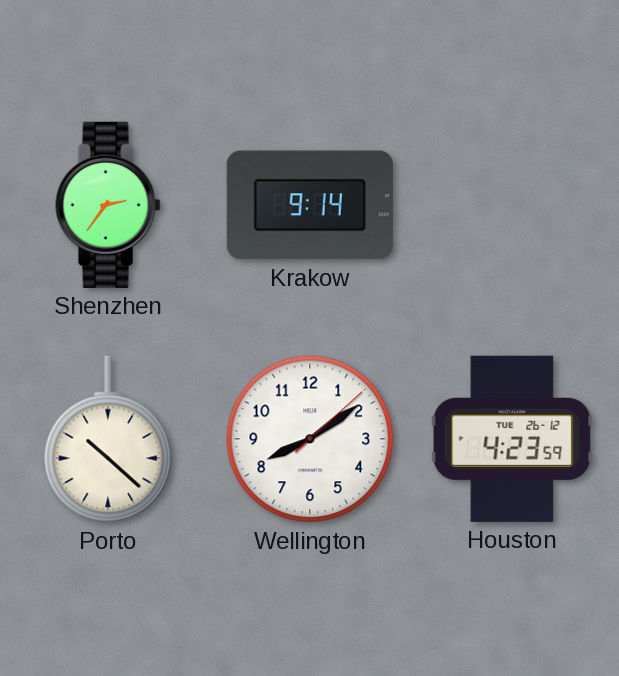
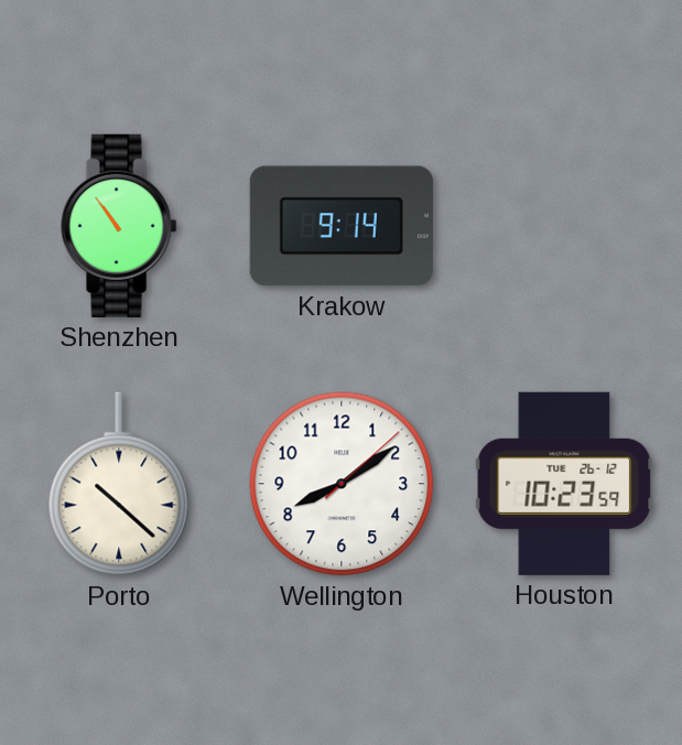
Shenzhen: 2:36 -> 10:54 (119, 226)
Houston: 4:23 -> 10:23 (564, 484)
